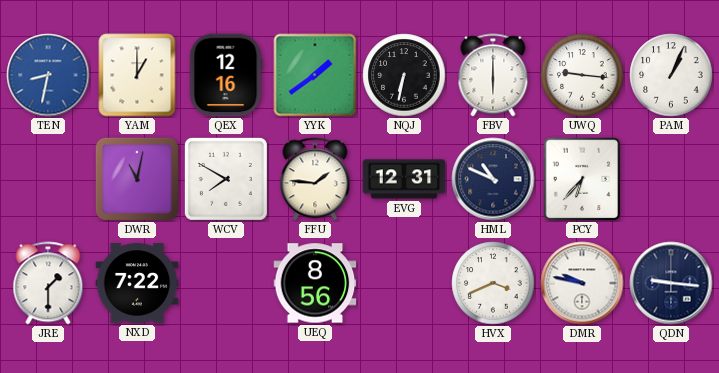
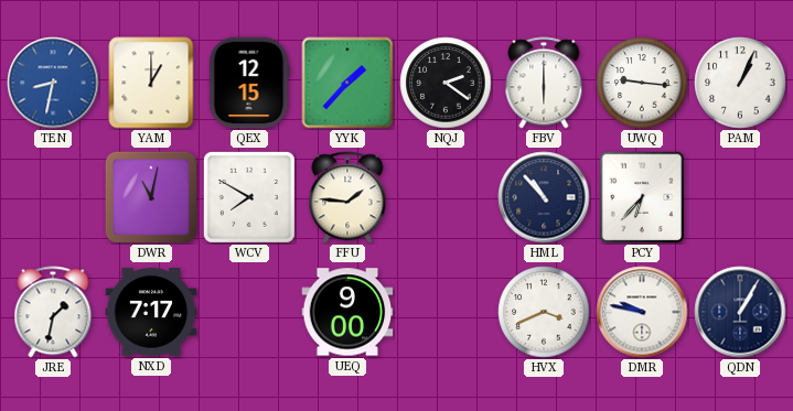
QEX: 12:16 -> 12:15 (249, 83)
YYK: 1:39 -> 1:37 (347, 83)
NQJ: 6:32 -> 2:21 (446, 83)
EVG: 12:31 -> none (404, 179)
HML: 10:49 -> 10:53 (544, 197)
JRE: 1:30 -> 1:32 (53, 312)
NXD: 7:22 -> 7:17 (151, 312)
UEQ: 8:56 -> 9:00 (347, 312)
QDN: 9:16 -> 1:05 (740, 312)
